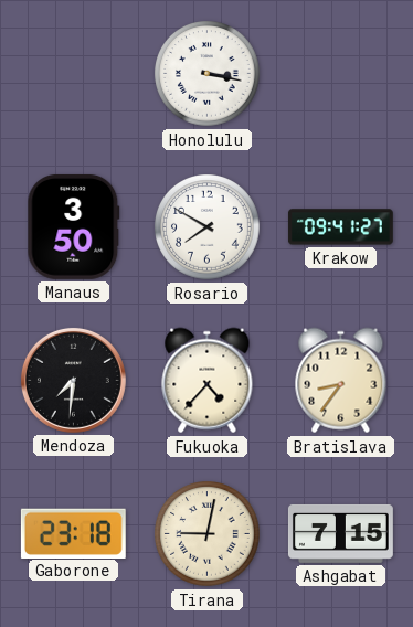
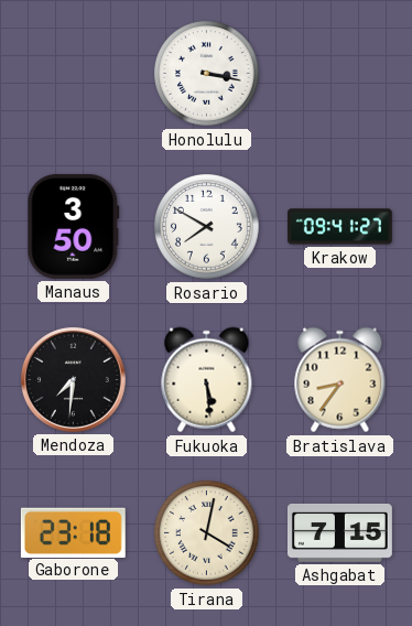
Fukuoka: 4:37 -> 5:29 (207, 380)
Tirana: 9:02 -> 4:02 (207, 533)
